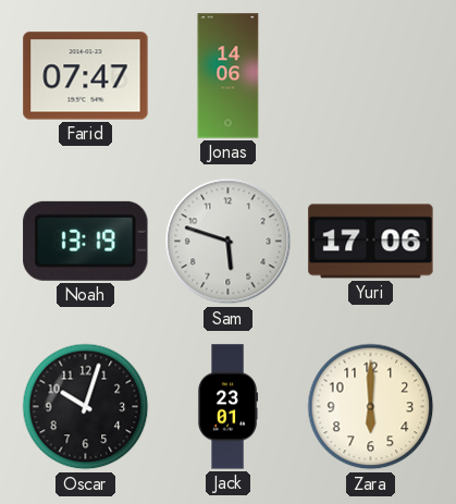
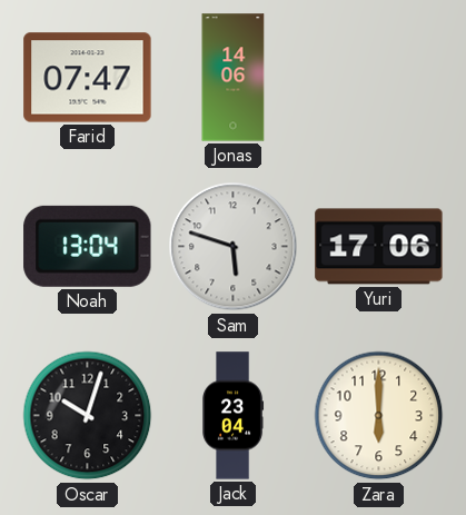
Noah: 13:19 -> 13:04 (88, 246)
Jack: 23:01 -> 23:04 (234, 416)
